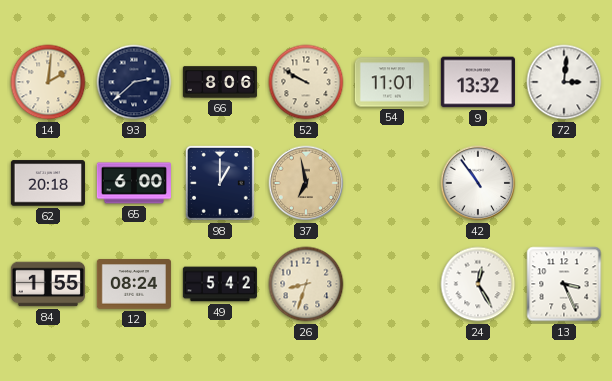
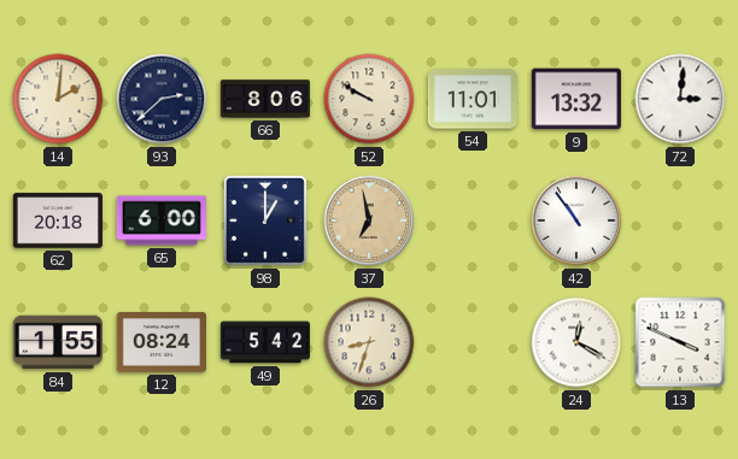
24: 12:25 -> 12:20 (576, 342)
13: 3:26 -> 3:49 (680, 342)
